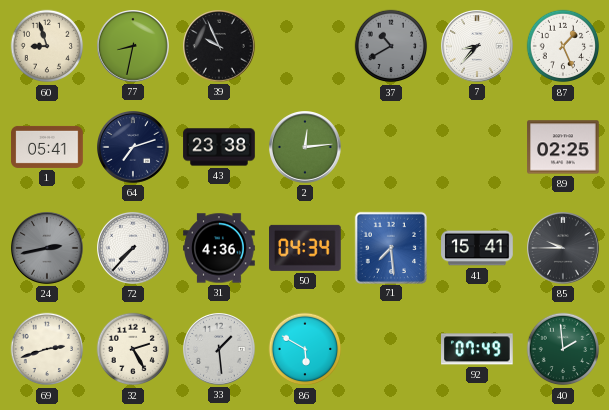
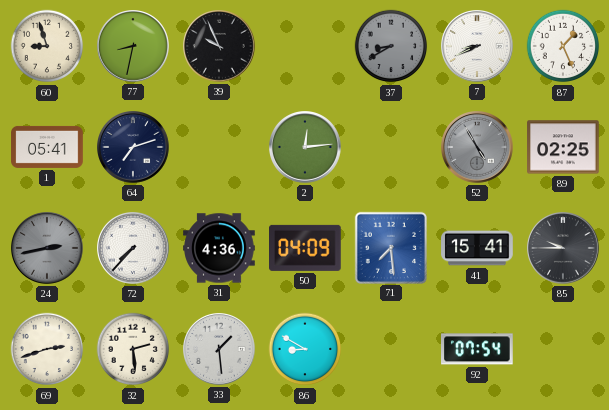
37: 10:40 -> 8:40 (391, 46)
7: 8:37 -> 8:41 (478, 47)
43: 23:38 -> none (219, 147)
52: none -> 4:55 (478, 148)
50: 04:34 -> 04:09 (306, 248)
32: 2:25 -> 2:29 (133, 349)
86: 5:50 -> 8:50 (305, 349)
92: 07:49 -> 07:54 (477, 349)
40: 1:59 -> none (563, 349)
